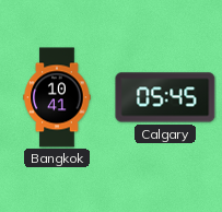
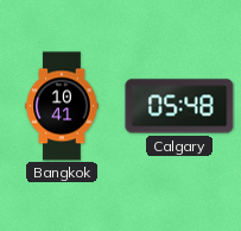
Calgary: 05:45 -> 05:48 (179, 106)
